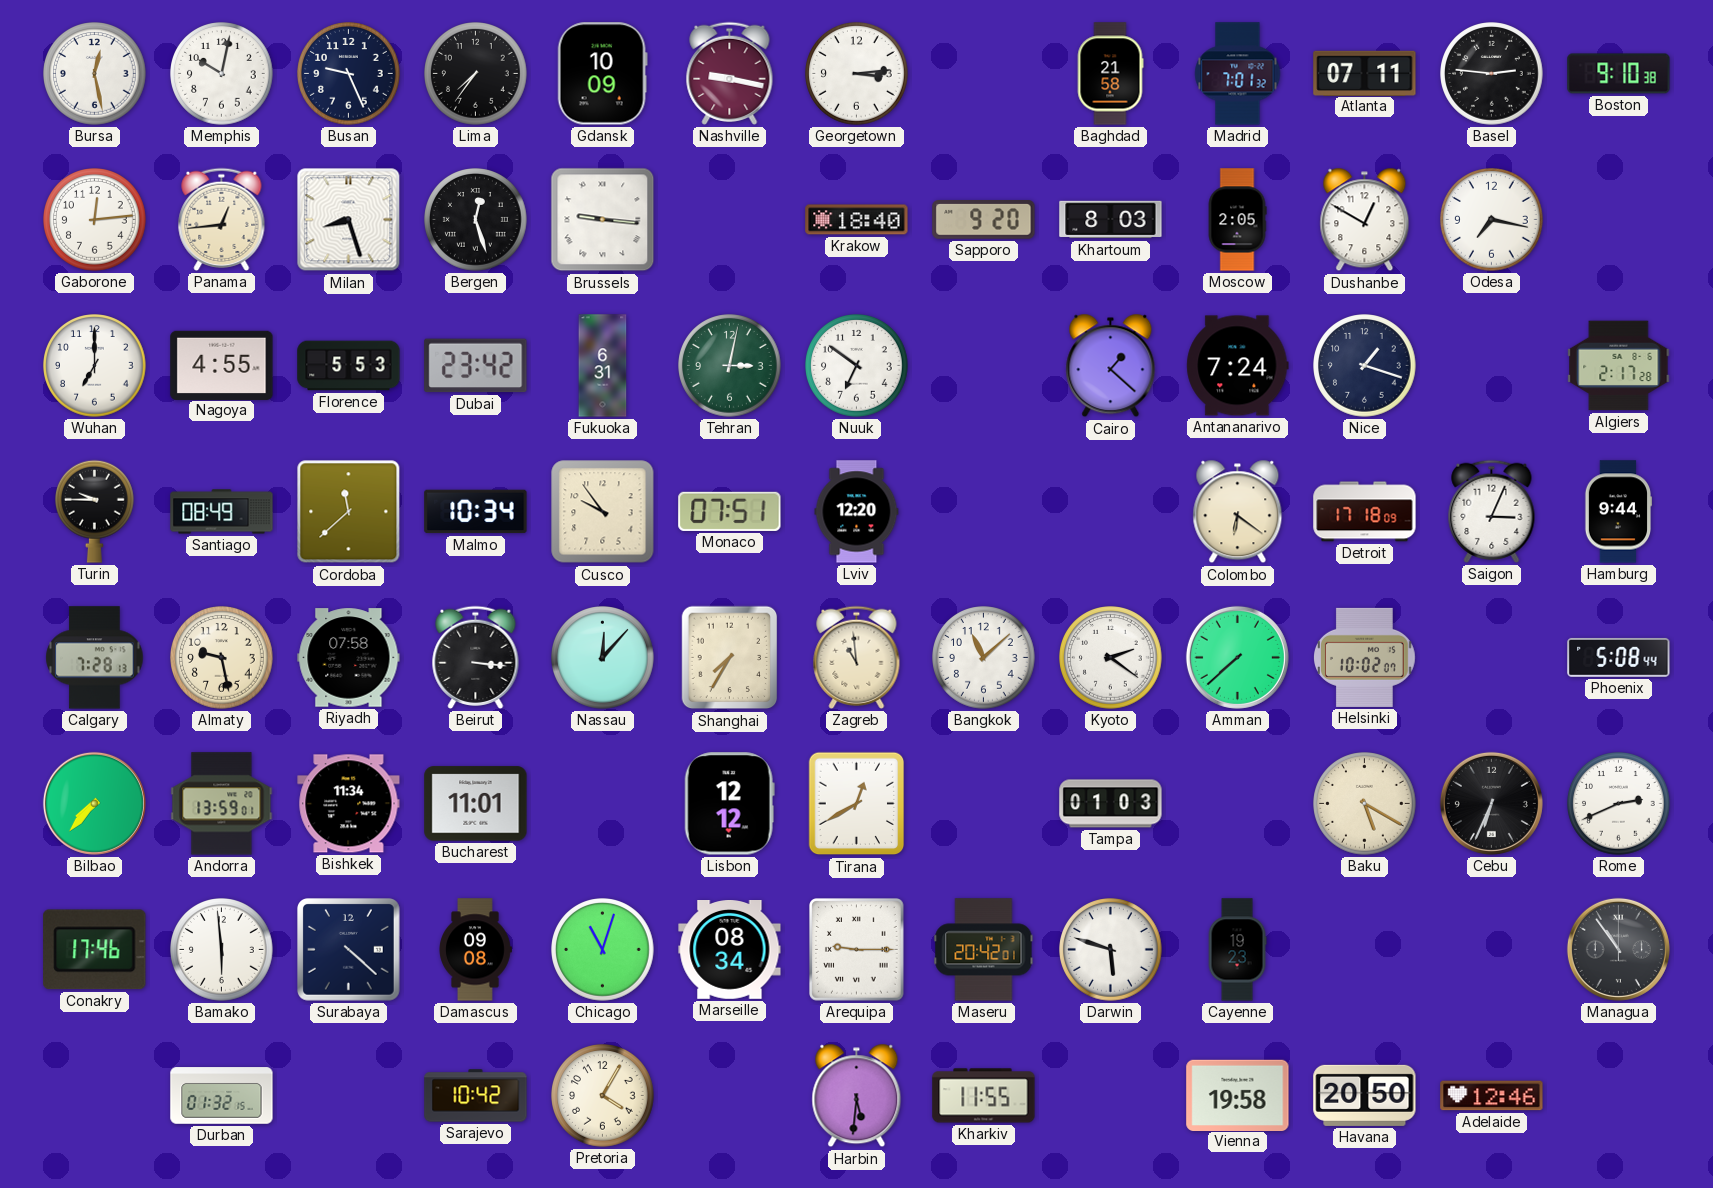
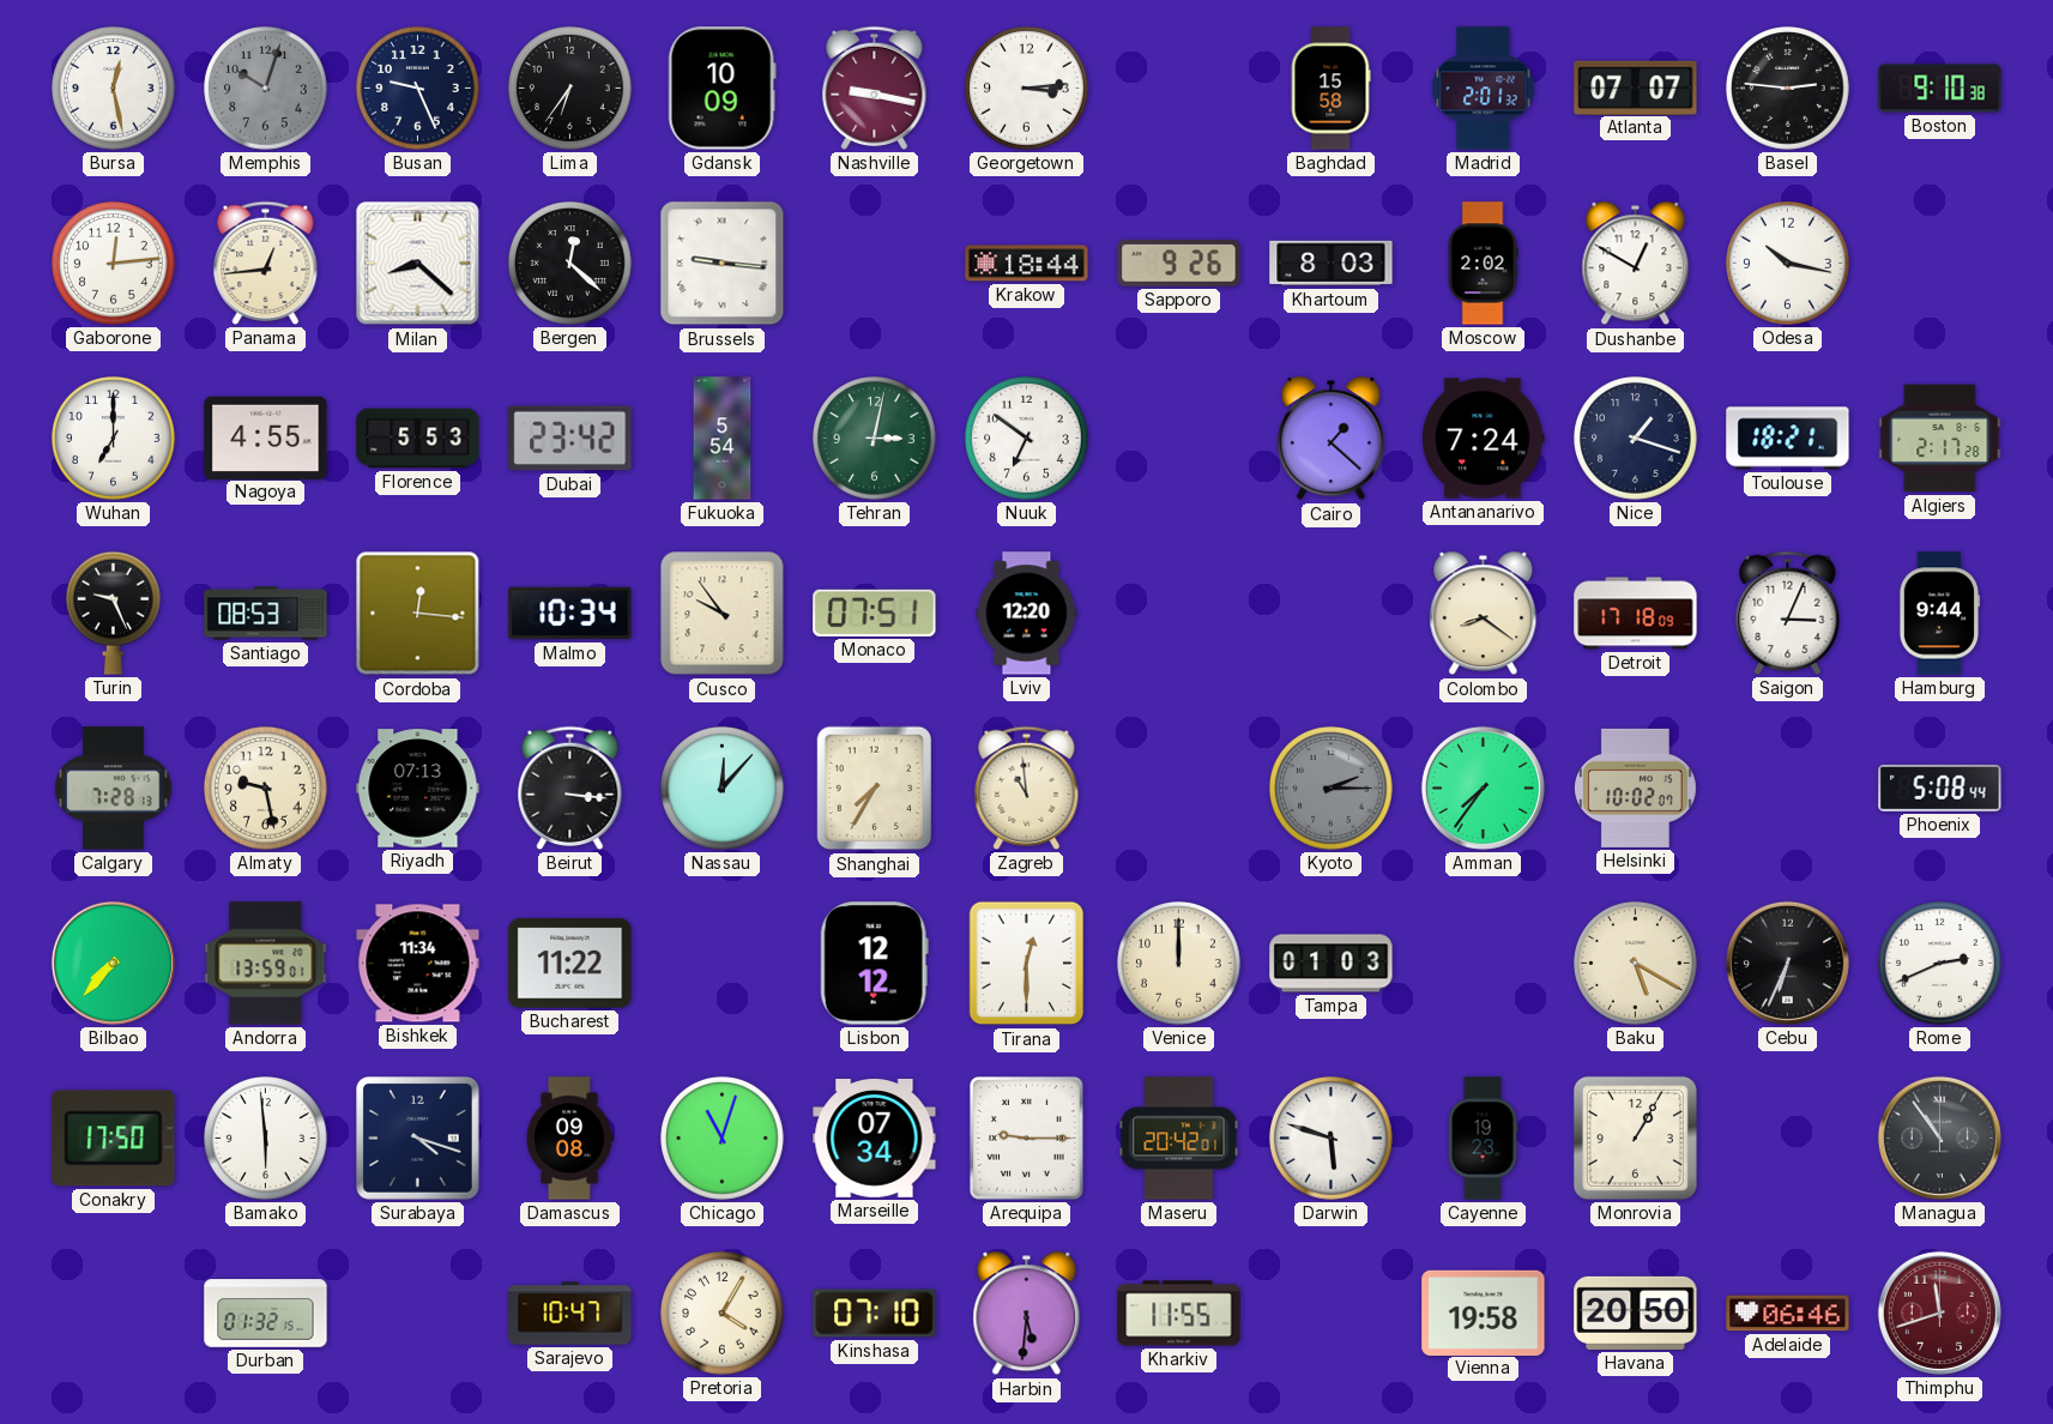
Memphis: 10:02 -> 10:03 (266, 89)
Memphis dial: white -> grey (266, 89)
Lima: 7:36 -> 6:36 (570, 89)
Baghdad: 21:58 -> 15:58 (1330, 89)
Madrid: 7:01 -> 2:01 (1484, 89)
Atlanta: 07:11 -> 07:07 (1636, 88)
Milan: 8:27 -> 8:22 (418, 264)
Bergen: 12:27 -> 12:22 (570, 264)
Krakow: 18:40 -> 18:44 (1027, 264)
Sapporo: 9:20 -> 9:26 (1179, 264)
Moscow: 2:05 -> 2:02 (1483, 264)
Odesa: 7:17 -> 10:17 (1788, 264)
Fukuoka: 6:31 -> 5:54 (723, 439)
Toulouse: none -> 18:21 (1788, 439)
Turin: 9:45 -> 9:26 (114, 613)
Santiago: 08:49 -> 08:53 (266, 614)
Cordoba: 11:38 -> 12:16 (418, 614)
Colombo: 6:21 -> 8:21 (1484, 614)
Riyadh: 07:58 -> 07:13 (418, 789)
Bangkok: 11:08 -> none (984, 658)
Kyoto: 2:21 -> 2:15 (1332, 789)
Kyoto dial: white -> grey (1332, 789)
Amman: 7:38 -> 7:36 (1483, 788)
Bucharest: 11:01 -> 11:22 (570, 964)
Tirana: 12:40 -> 12:30 (1027, 964)
Venice: none -> 12:00 (1179, 964)
Conakry: 17:46 -> 17:50 (114, 1139)
Surabaya: 4:22 -> 4:18 (418, 1139)
Marseille: 08:34 -> 07:34 (875, 1139)
Monrovia: none -> 1:05 (1635, 1138)
Sarajevo: 10:42 -> 10:47 (570, 1314)
Kinshasa: none -> 07:10 (875, 1314)
Adelaide: 12:46 -> 06:46 (1788, 1314)
Thimphu: none -> 11:42 (1939, 1313)
